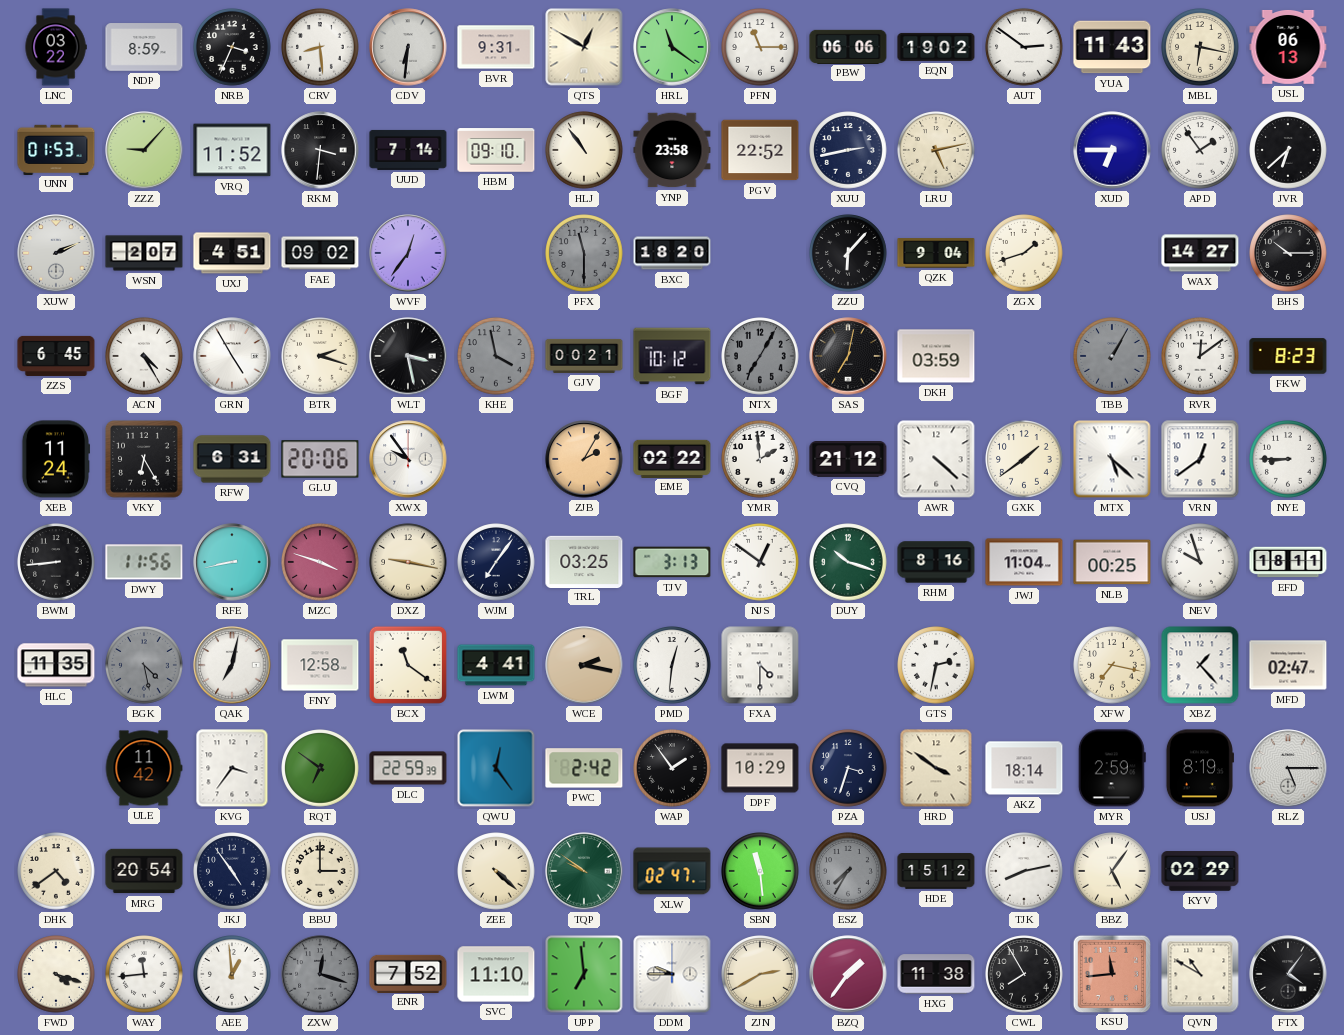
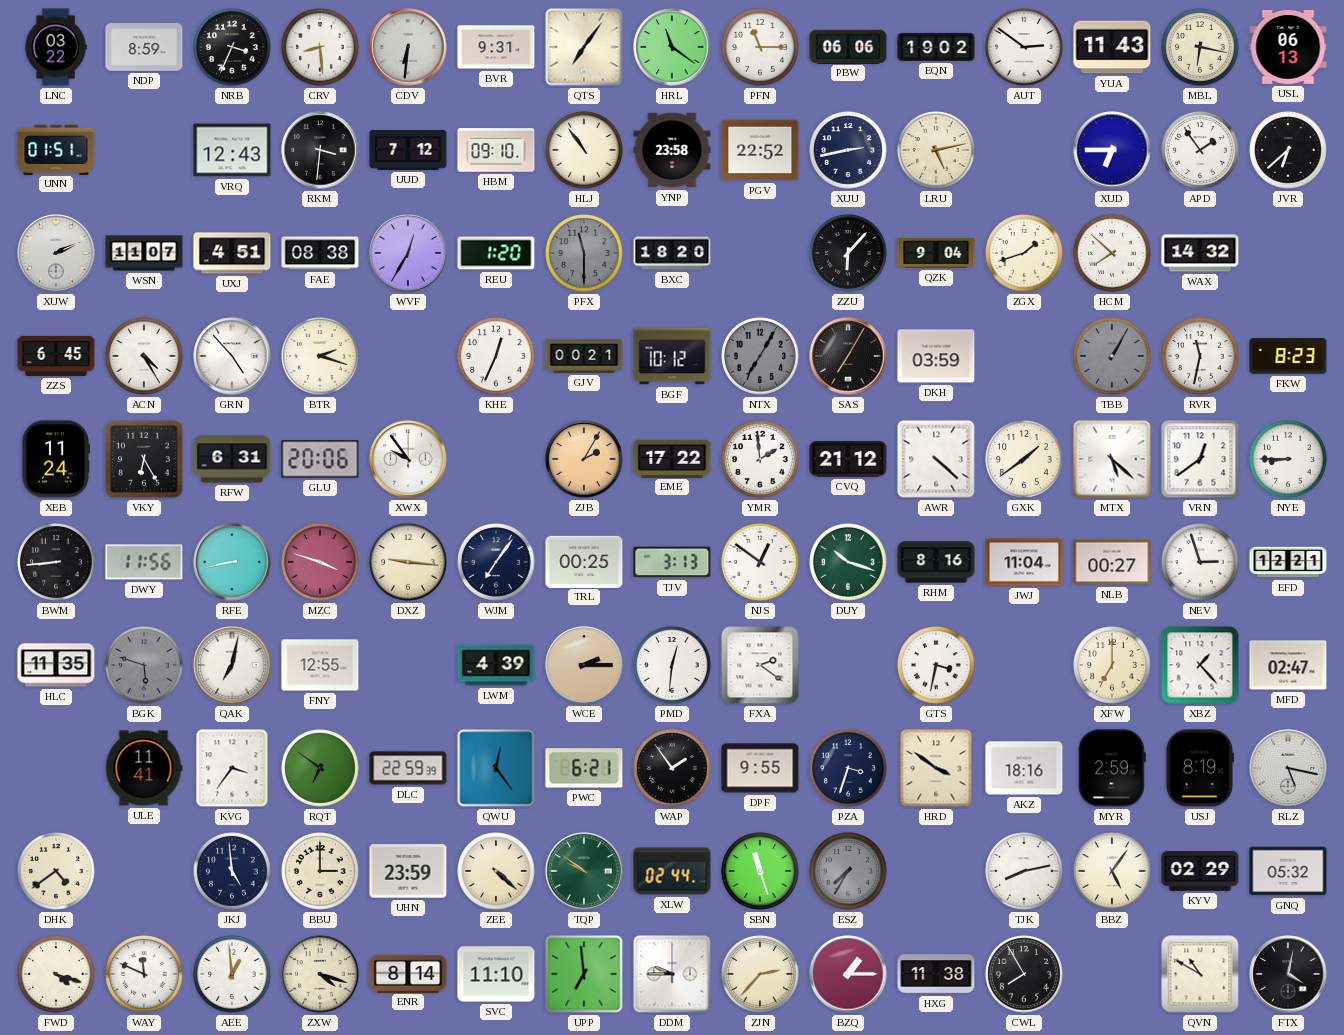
QTS: 12:50 -> 7:06 (584, 47)
UNN: 01:53 -> 01:51 (56, 149)
ZZZ: 9:07 -> none (144, 150)
VRQ: 11:52 -> 12:43 (232, 150)
UUD: 7:14 -> 7:12 (408, 150)
WSN: 2:07 -> 11:07 (144, 253)
FAE: 09:02 -> 08:38 (320, 253)
WVF: 12:36 -> 12:35 (408, 253)
REU: none -> 1:20 (496, 253)
HCM: none -> 7:52 (1112, 253)
WAX: 14:27 -> 14:32 (1200, 253)
BHS: 10:15 -> none (1288, 253)
GRN: 4:55 -> 4:53 (232, 356)
WLT: 3:28 -> none (408, 356)
KHE: 3:58 -> 12:34 (496, 356)
KHE dial: grey -> white (496, 356)
SAS: 7:02 -> 7:05 (848, 356)
RVR: 12:09 -> 11:32 (1200, 356)
EME: 02:22 -> 17:22 (672, 458)
DXZ: 9:17 -> 9:16 (408, 562)
TRL: 03:25 -> 00:25 (584, 561)
NLB: 00:25 -> 00:27 (1112, 562)
NEV: 9:57 -> 2:57 (1200, 562)
EFD: 18:11 -> 12:21 (1288, 562)
BGK: 4:28 -> 5:48 (144, 665)
FNY: 12:58 -> 12:55 (320, 665)
BCX: 11:21 -> none (408, 665)
LWM: 4:41 -> 4:39 (496, 665)
WCE: 2:17 -> 2:15 (584, 665)
FXA: 4:30 -> 2:21 (760, 665)
GTS: 2:32 -> 3:32 (936, 665)
XFW: 7:17 -> 7:00 (1112, 665)
ULE: 11:42 -> 11:41 (144, 768)
PWC: 2:42 -> 6:21 (584, 768)
DPF: 10:29 -> 9:55 (760, 768)
AKZ: 18:14 -> 18:16 (1024, 768)
RLZ: 5:15 -> 5:17 (1288, 768)
MRG: 20:54 -> none (144, 871)
JKJ: 4:54 -> 4:59 (232, 871)
UHN: none -> 23:59 (408, 871)
XLW: 02:47 -> 02:44 (672, 871)
SBN: 11:29 -> 11:27 (760, 871)
HDE: 15:12 -> none (936, 871)
GNQ: none -> 05:32 (1288, 871)
WAY: 11:44 -> 11:49 (144, 974)
ZXW: 12:18 -> 4:18 (320, 974)
ZXW dial: grey -> cream (320, 974)
ENR: 7:52 -> 8:14 (408, 973)
ZJN: 2:40 -> 2:37 (760, 974)
BZQ: 1:36 -> 1:15 (848, 974)
KSU: 11:44 -> none (1111, 973)
FTX: 4:06 -> 4:02 (1288, 974)
